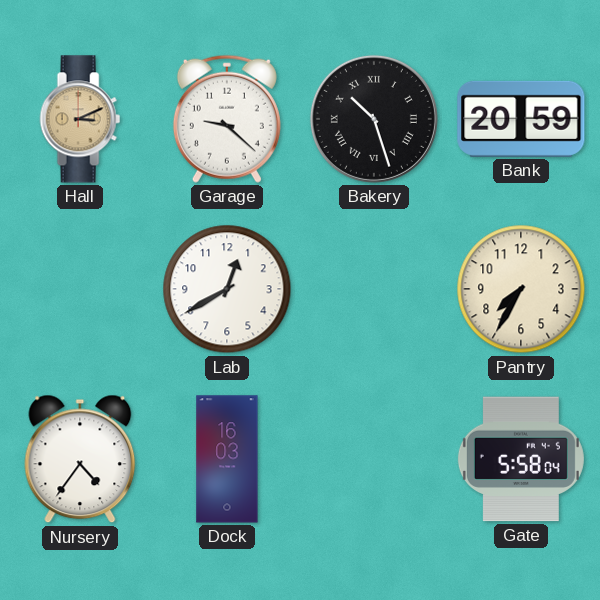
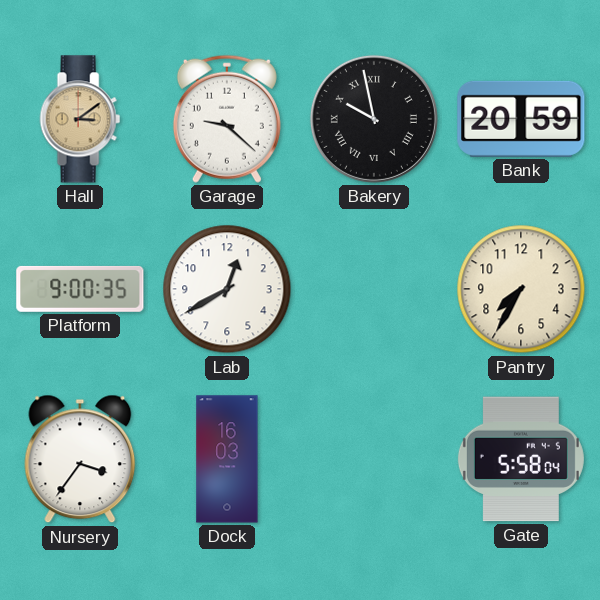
Hall: 3:11 -> 3:09 (80, 119)
Bakery: 10:27 -> 9:58 (374, 119)
Platform: none -> 9:00 (80, 289)
Nursery: 4:36 -> 3:36 (80, 459)
